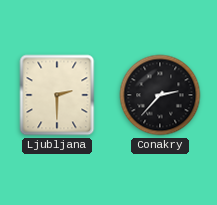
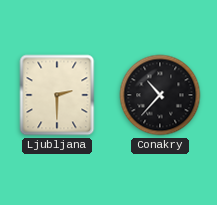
Conakry: 2:37 -> 10:37 (160, 95)
